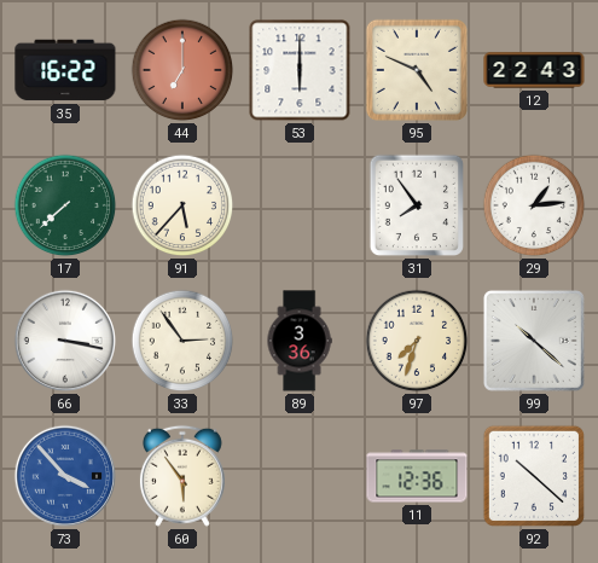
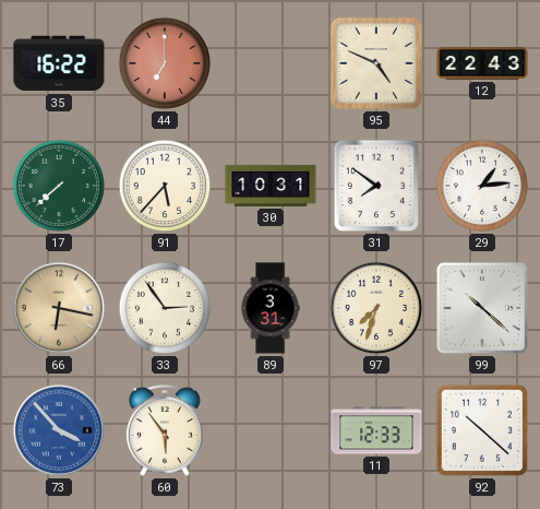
53: 6:00 -> none (300, 70)
30: none -> 10:31 (271, 186)
31: 7:54 -> 7:51 (375, 186)
66: 3:17 -> 6:17 (59, 308)
66 dial: white -> champagne (59, 308)
89: 3:36 -> 3:31 (271, 308)
11: 12:36 -> 12:33 (376, 430)
